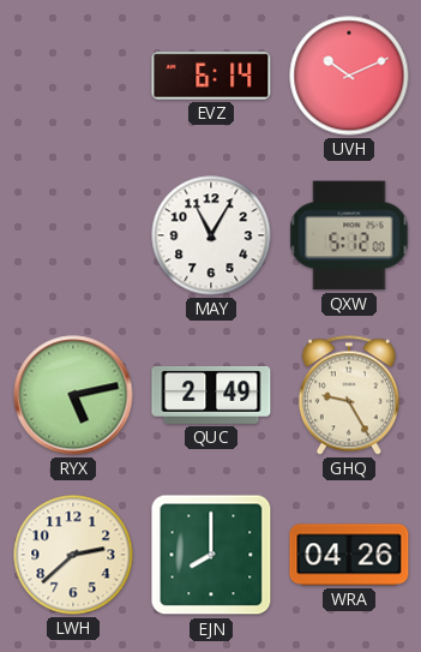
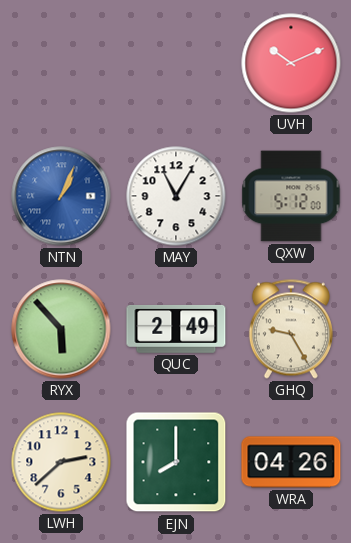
EVZ: 6:14 -> none (211, 77)
NTN: none -> 1:04 (61, 196)
RYX: 5:13 -> 5:53 (61, 329)
